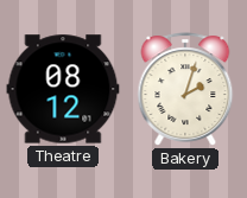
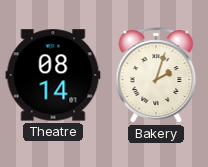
Theatre: 08:12 -> 08:14 (53, 75)
